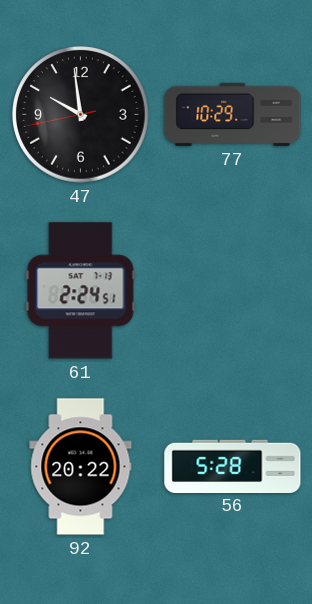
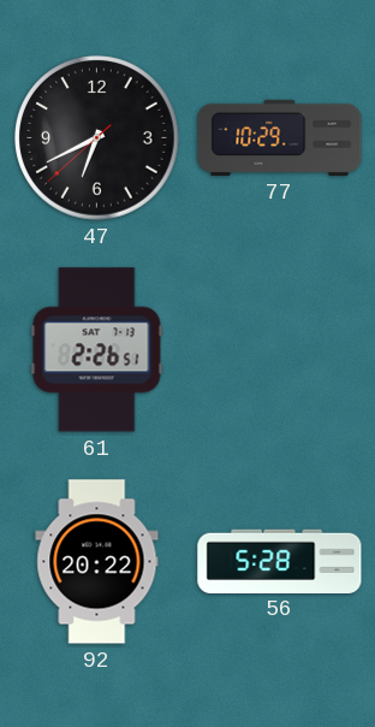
47: 9:58 -> 6:40 (97, 138)
61: 2:24 -> 2:26 (97, 350)
